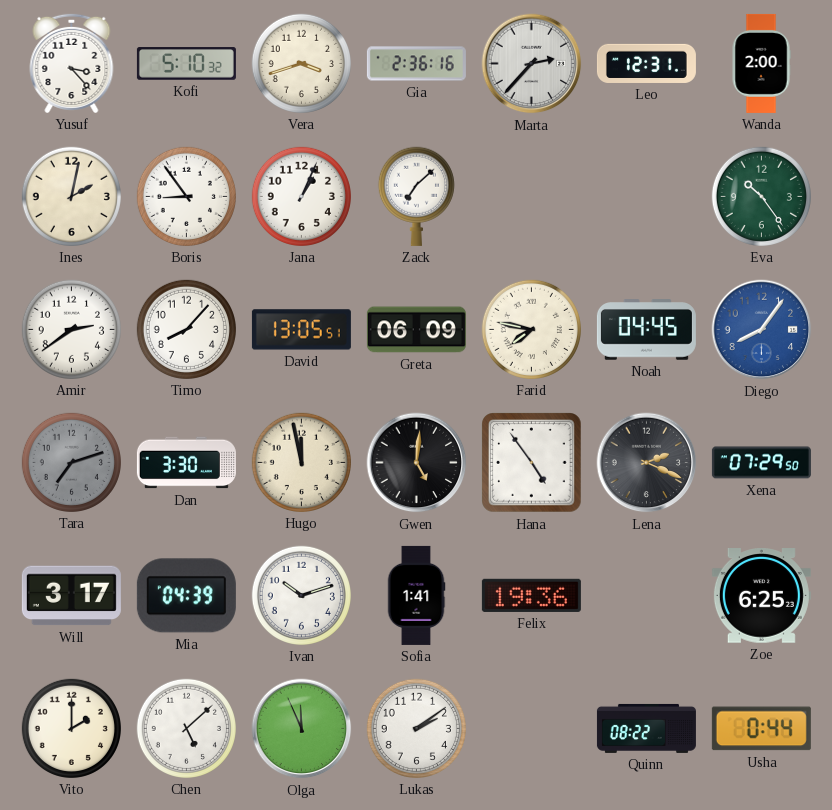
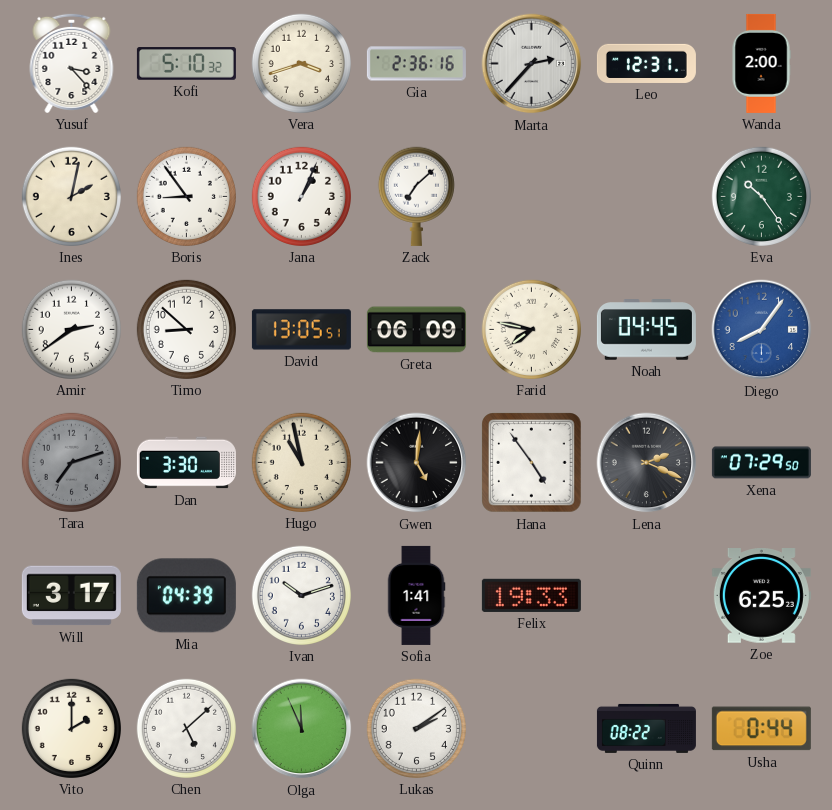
Timo: 8:07 -> 8:52 (186, 329)
Hugo: 11:58 -> 10:58 (301, 462)
Felix: 19:36 -> 19:33 (531, 595)
